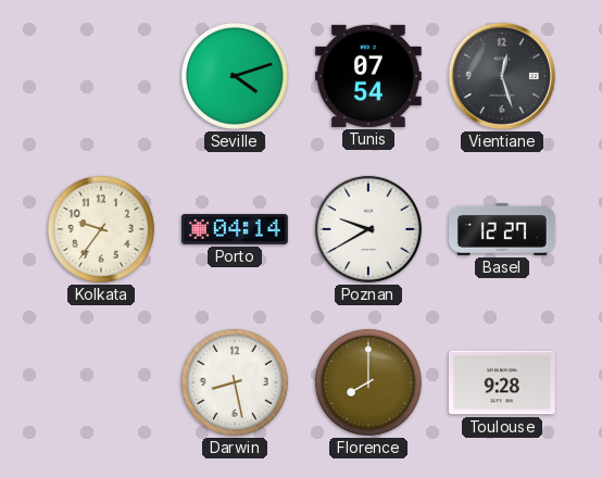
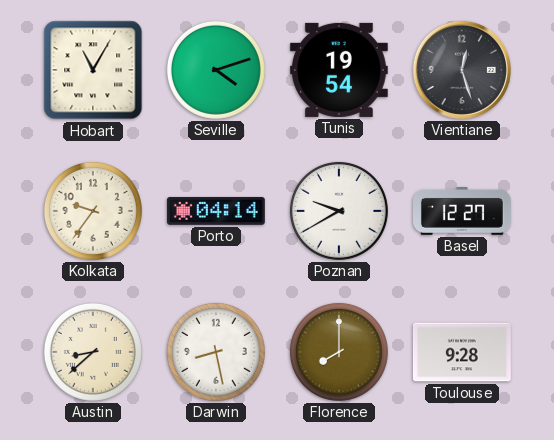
Hobart: none -> 11:05 (93, 70)
Tunis: 07:54 -> 19:54 (339, 70)
Austin: none -> 8:38 (93, 352)
